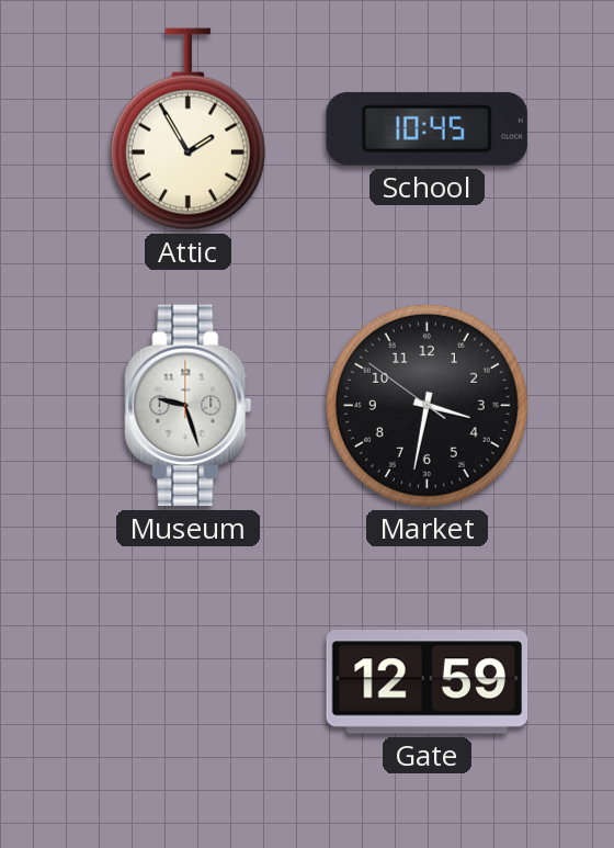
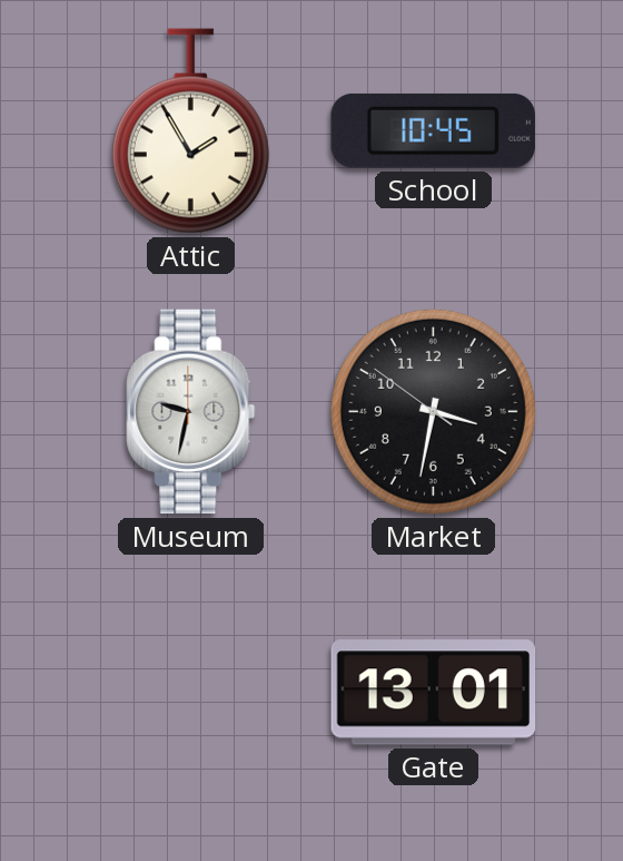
Museum: 9:27 -> 9:32 (191, 412)
Gate: 12:59 -> 13:01 (434, 693)
